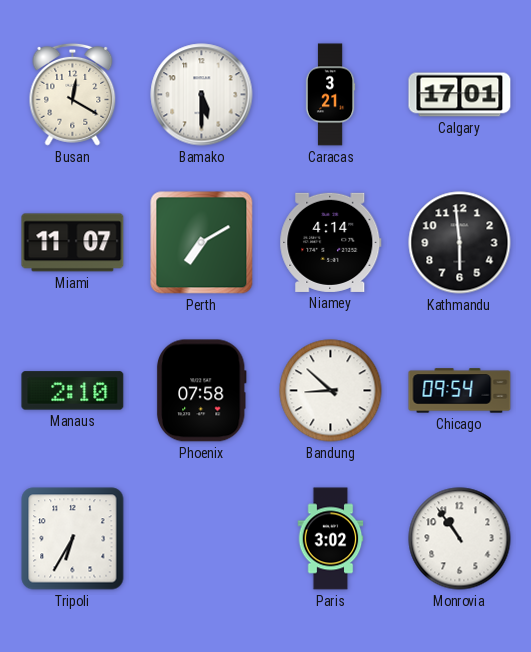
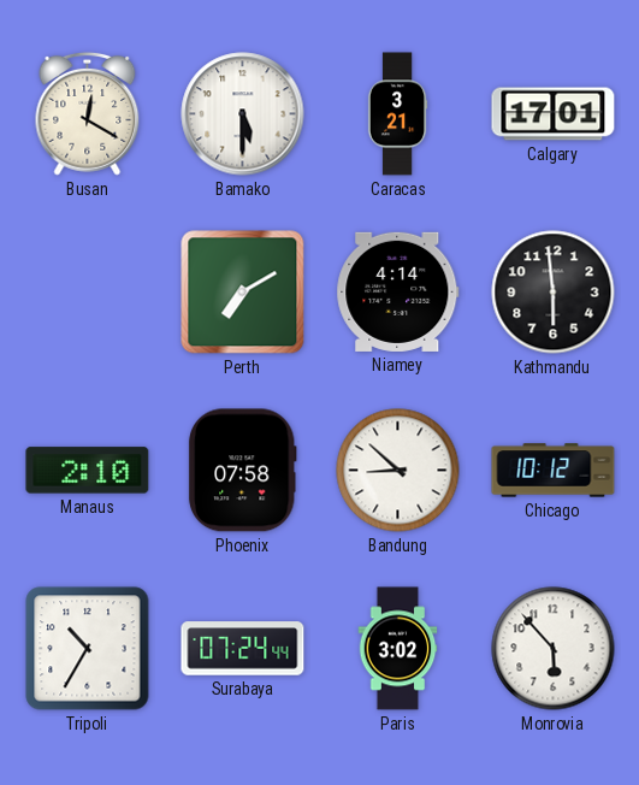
Miami: 11:07 -> none (73, 243)
Chicago: 09:54 -> 10:12 (554, 471)
Tripoli: 6:35 -> 10:35 (88, 649)
Surabaya: none -> 07:24 (243, 649)
Monrovia: 10:54 -> 5:53 (554, 649)
